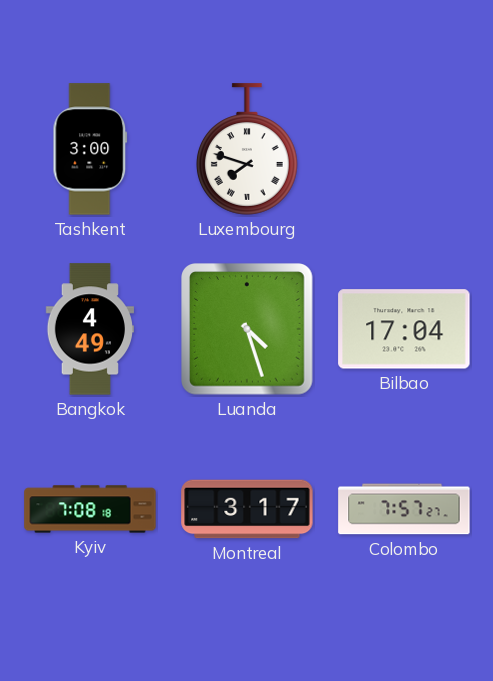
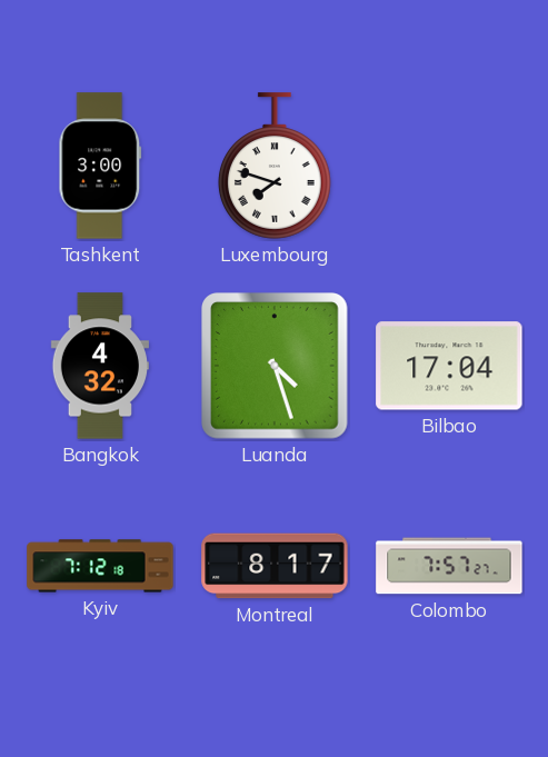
Bangkok: 4:49 -> 4:32 (99, 366)
Kyiv: 7:08 -> 7:12 (100, 566)
Montreal: 3:17 -> 8:17 (275, 566)
